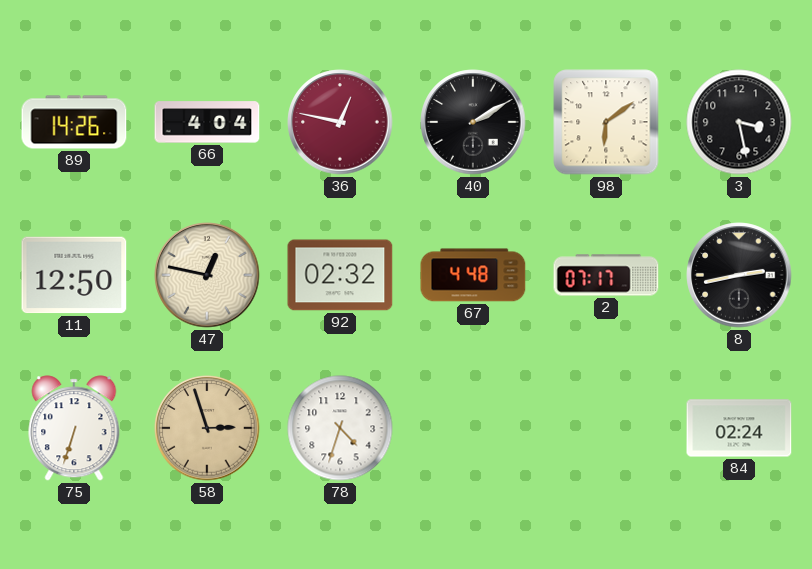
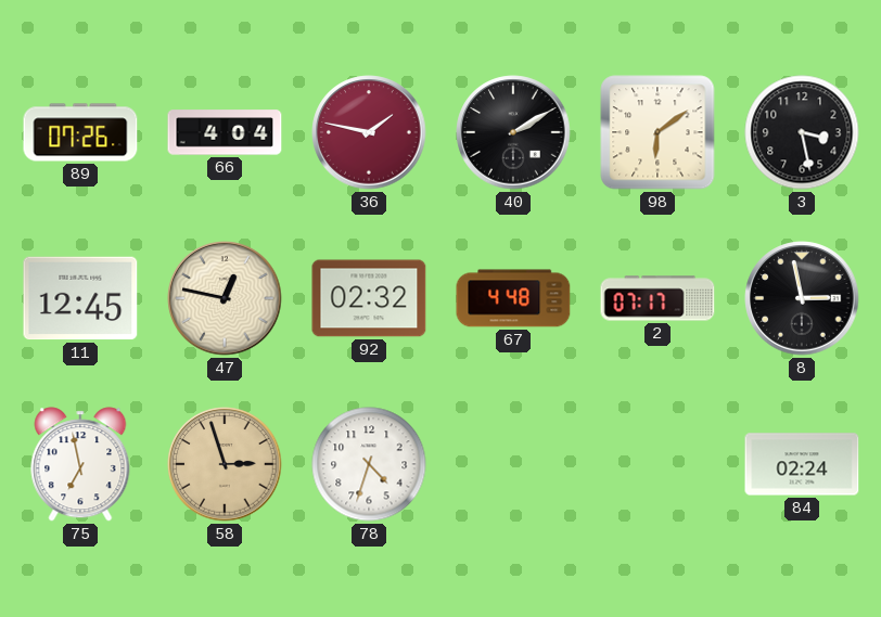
89: 14:26 -> 07:26 (80, 132)
36: 12:47 -> 1:47 (369, 132)
11: 12:50 -> 12:45 (80, 298)
8: 2:43 -> 2:58 (802, 298)
75: 6:33 -> 6:58 (80, 464)
